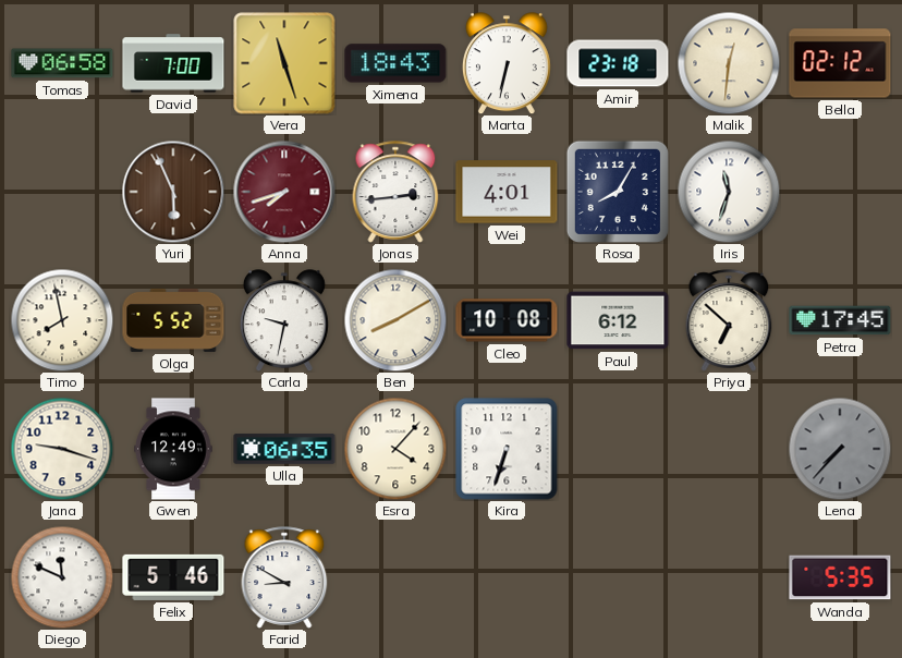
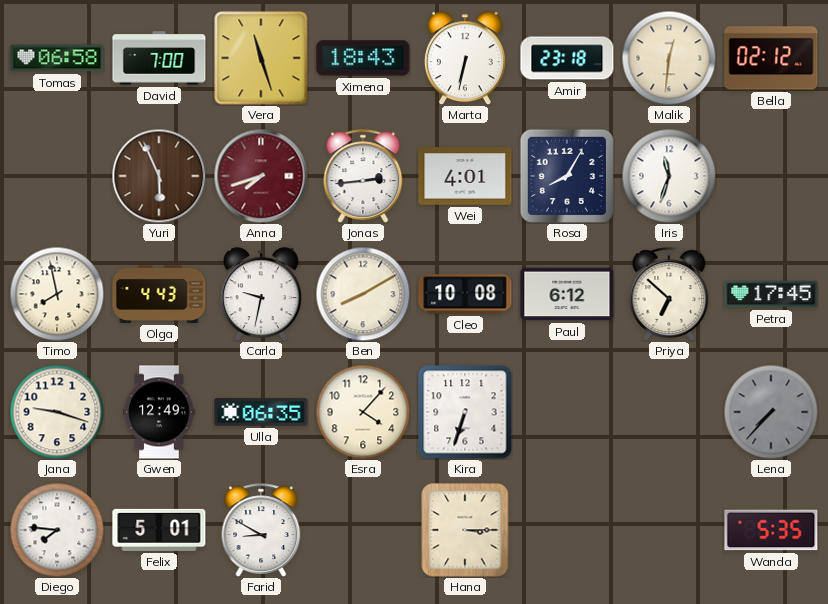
Olga: 5:52 -> 4:43 (159, 294)
Diego: 11:49 -> 7:46 (57, 530)
Felix: 5:46 -> 5:01 (159, 530)
Hana: none -> 3:15 (465, 530)
